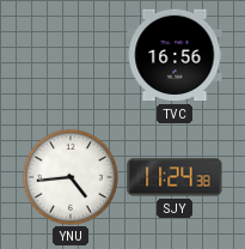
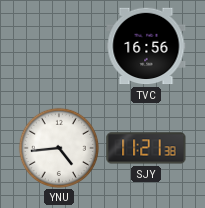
SJY: 11:24 -> 11:21 (146, 148)
